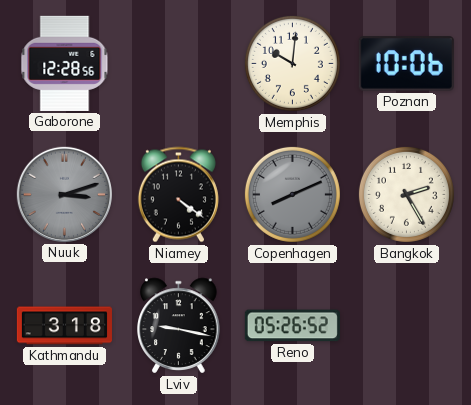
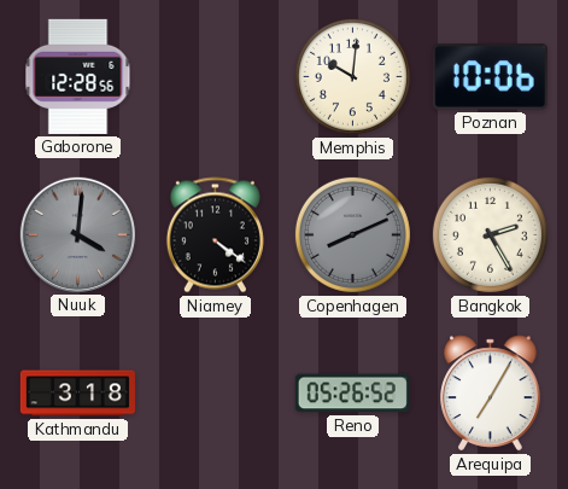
Nuuk: 3:12 -> 4:01 (77, 234)
Lviv: 9:17 -> none (179, 326)
Arequipa: none -> 7:05 (491, 394)
